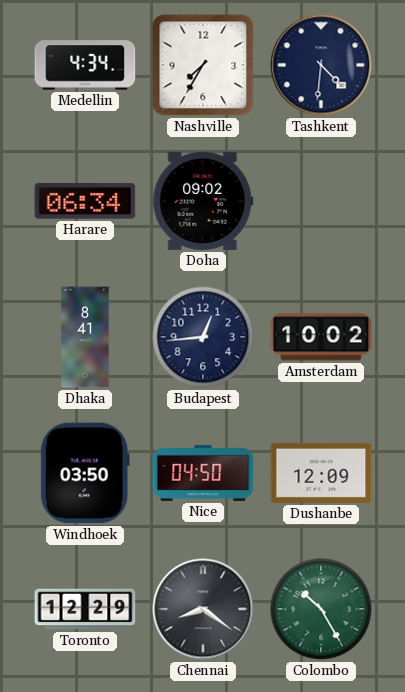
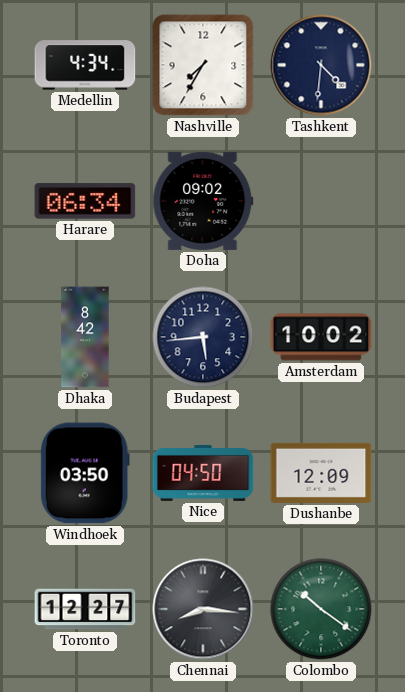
Dhaka: 8:41 -> 8:42 (85, 337)
Budapest: 12:44 -> 5:44 (203, 337)
Toronto: 12:29 -> 12:27 (85, 609)
Chennai: 8:21 -> 8:16 (203, 609)
Colombo: 10:25 -> 10:21 (321, 609)
